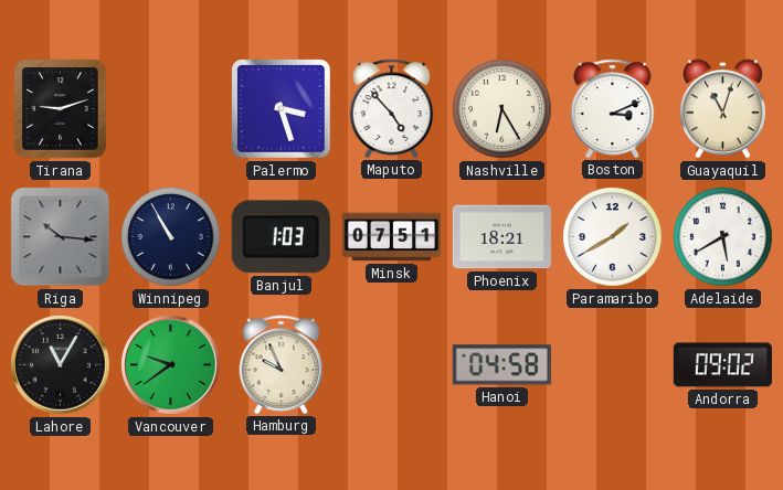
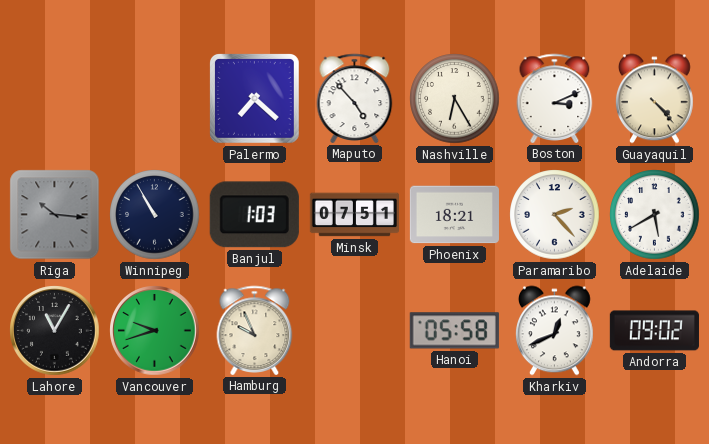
Tirana: 9:12 -> none (61, 109)
Palermo: 3:27 -> 7:22 (254, 98)
Guayaquil: 11:03 -> 4:23 (654, 99)
Paramaribo: 1:40 -> 2:23 (555, 215)
Vancouver: 9:39 -> 9:42 (155, 331)
Hanoi: 04:58 -> 05:58 (454, 331)
Kharkiv: none -> 12:41 (554, 331)
